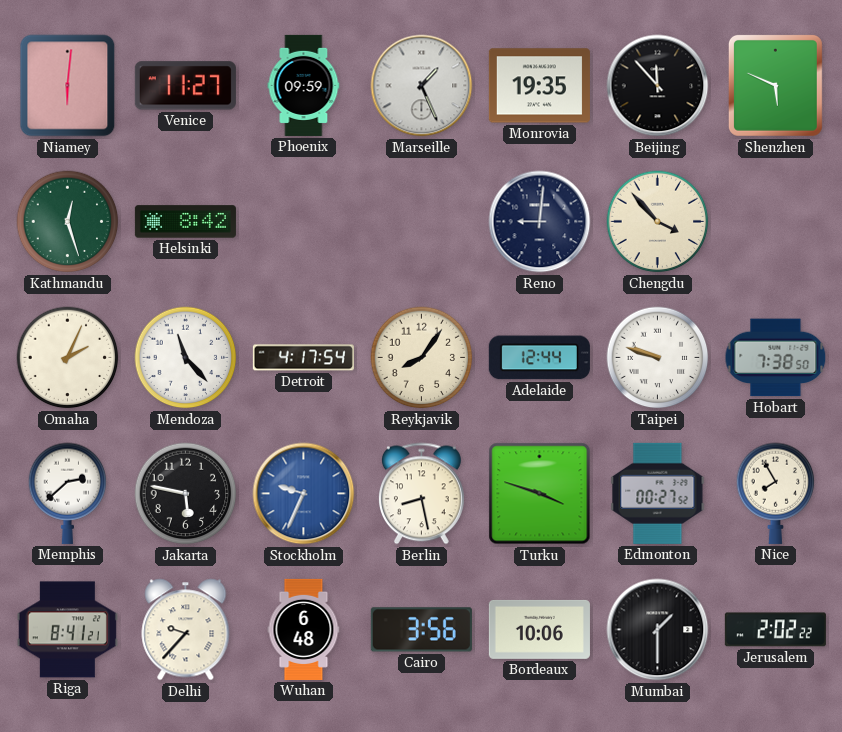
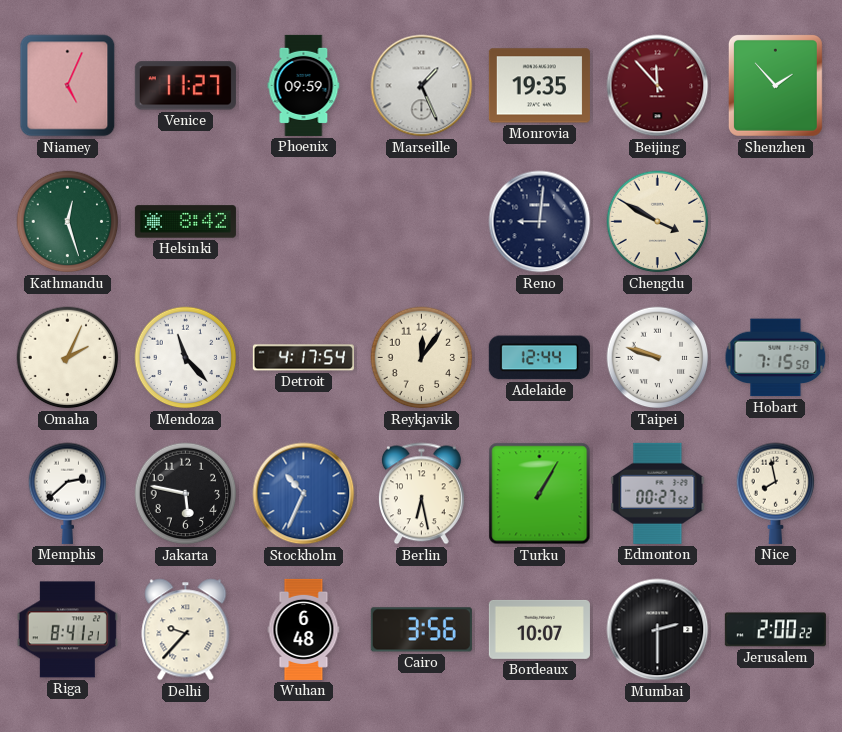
Niamey: 6:01 -> 5:04 (68, 86)
Beijing dial: black -> burgundy (658, 86)
Shenzhen: 5:49 -> 1:53 (775, 85)
Chengdu: 3:53 -> 3:50 (658, 222)
Reykjavik: 8:06 -> 12:06 (422, 358)
Hobart: 7:38 -> 7:15 (776, 358)
Stockholm: 9:34 -> 10:34 (304, 494)
Berlin: 8:28 -> 6:28 (421, 494)
Turku: 3:48 -> 1:05 (540, 494)
Nice: 7:55 -> 7:58 (776, 493)
Bordeaux: 10:06 -> 10:07 (539, 629)
Mumbai: 1:30 -> 2:30 (658, 630)
Jerusalem: 2:02 -> 2:00 (775, 630)
